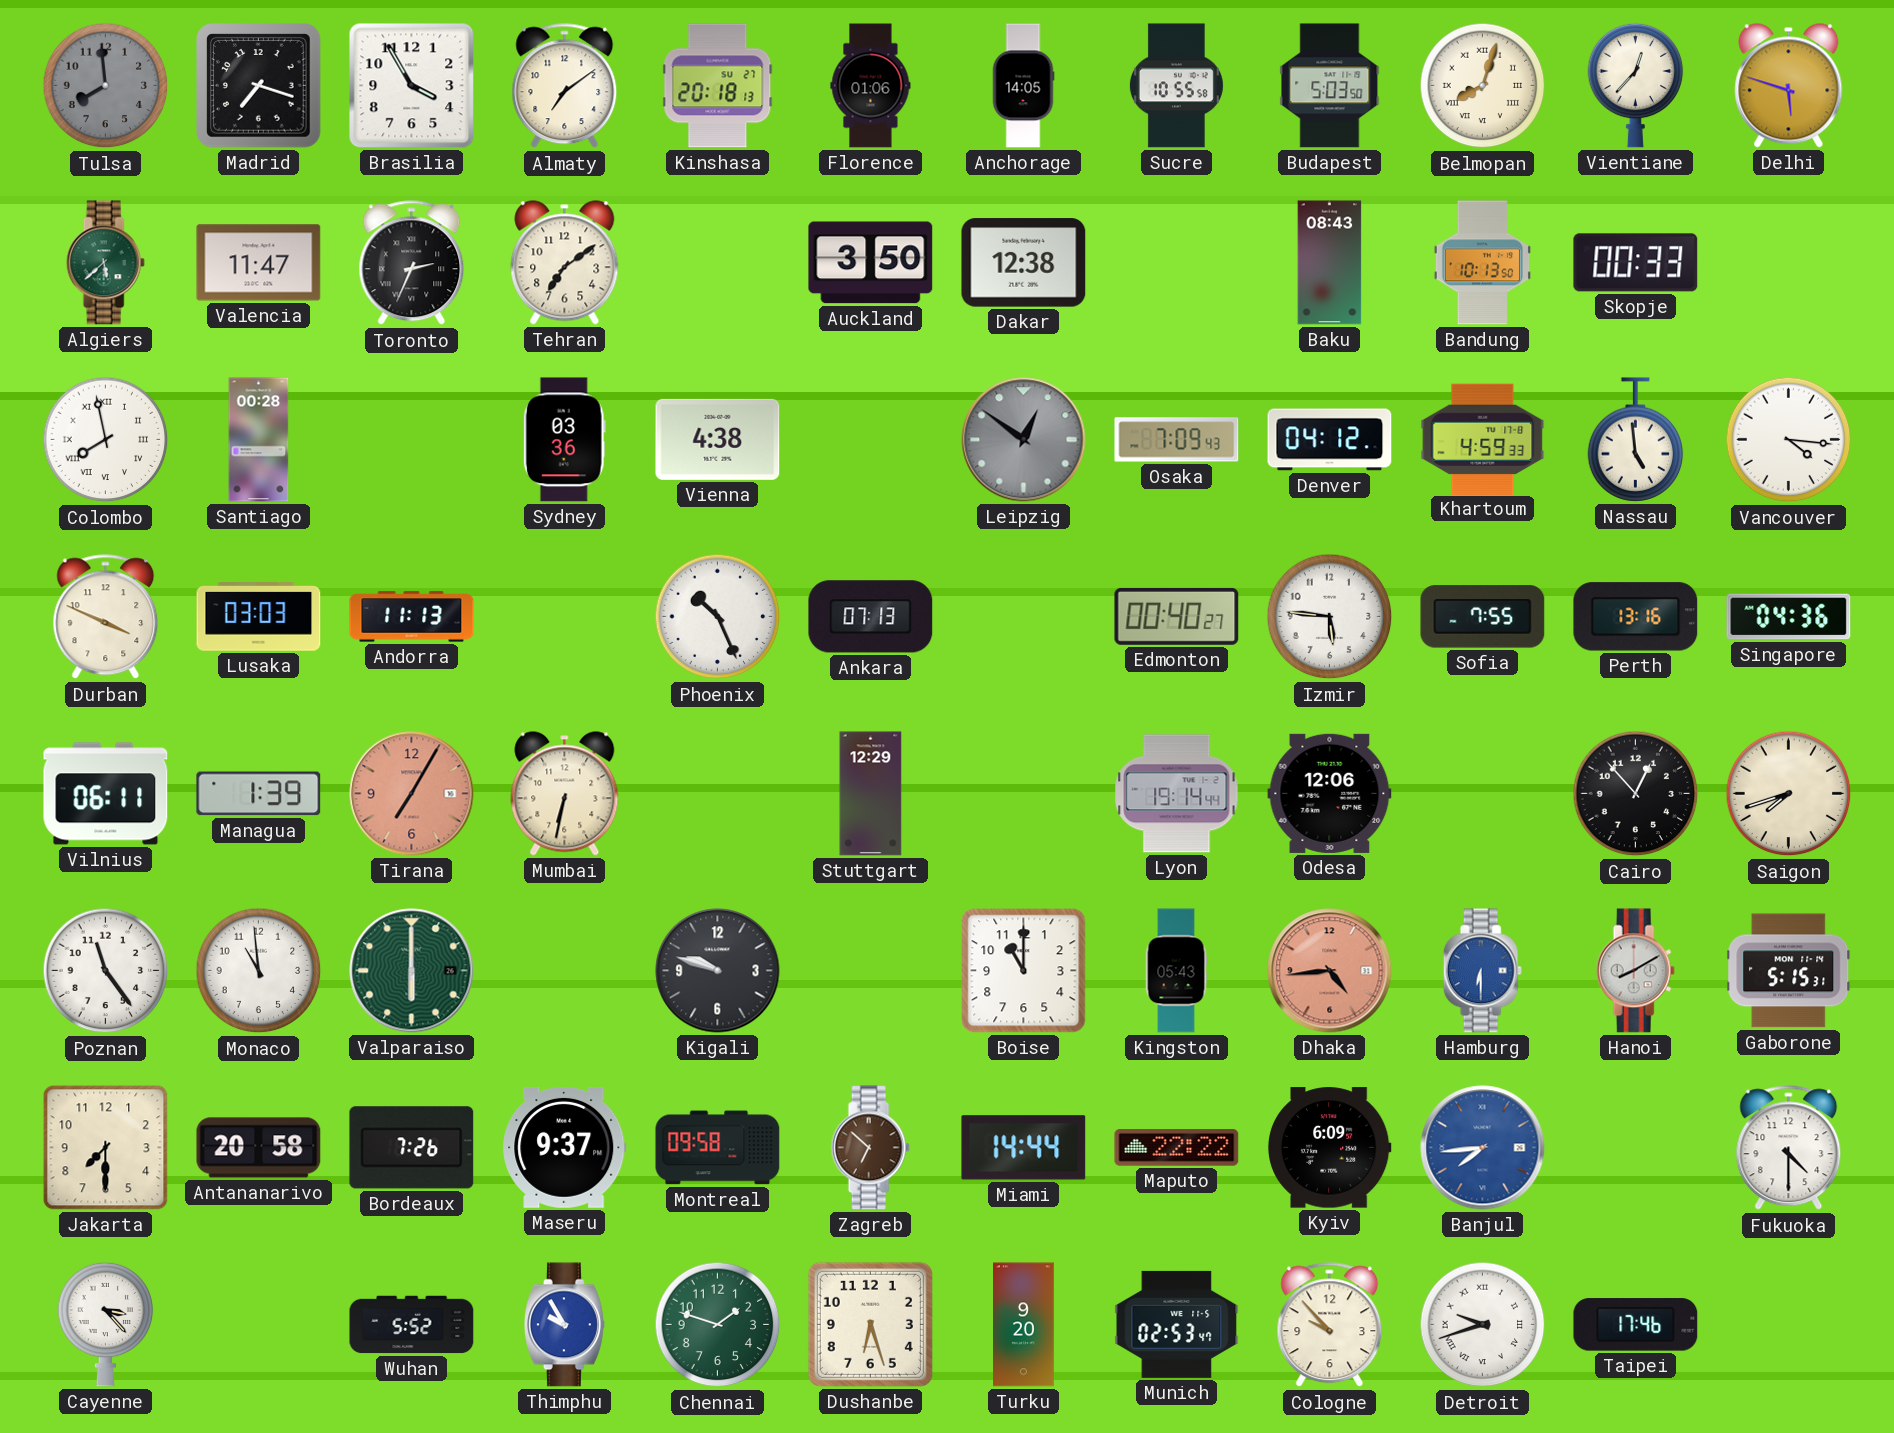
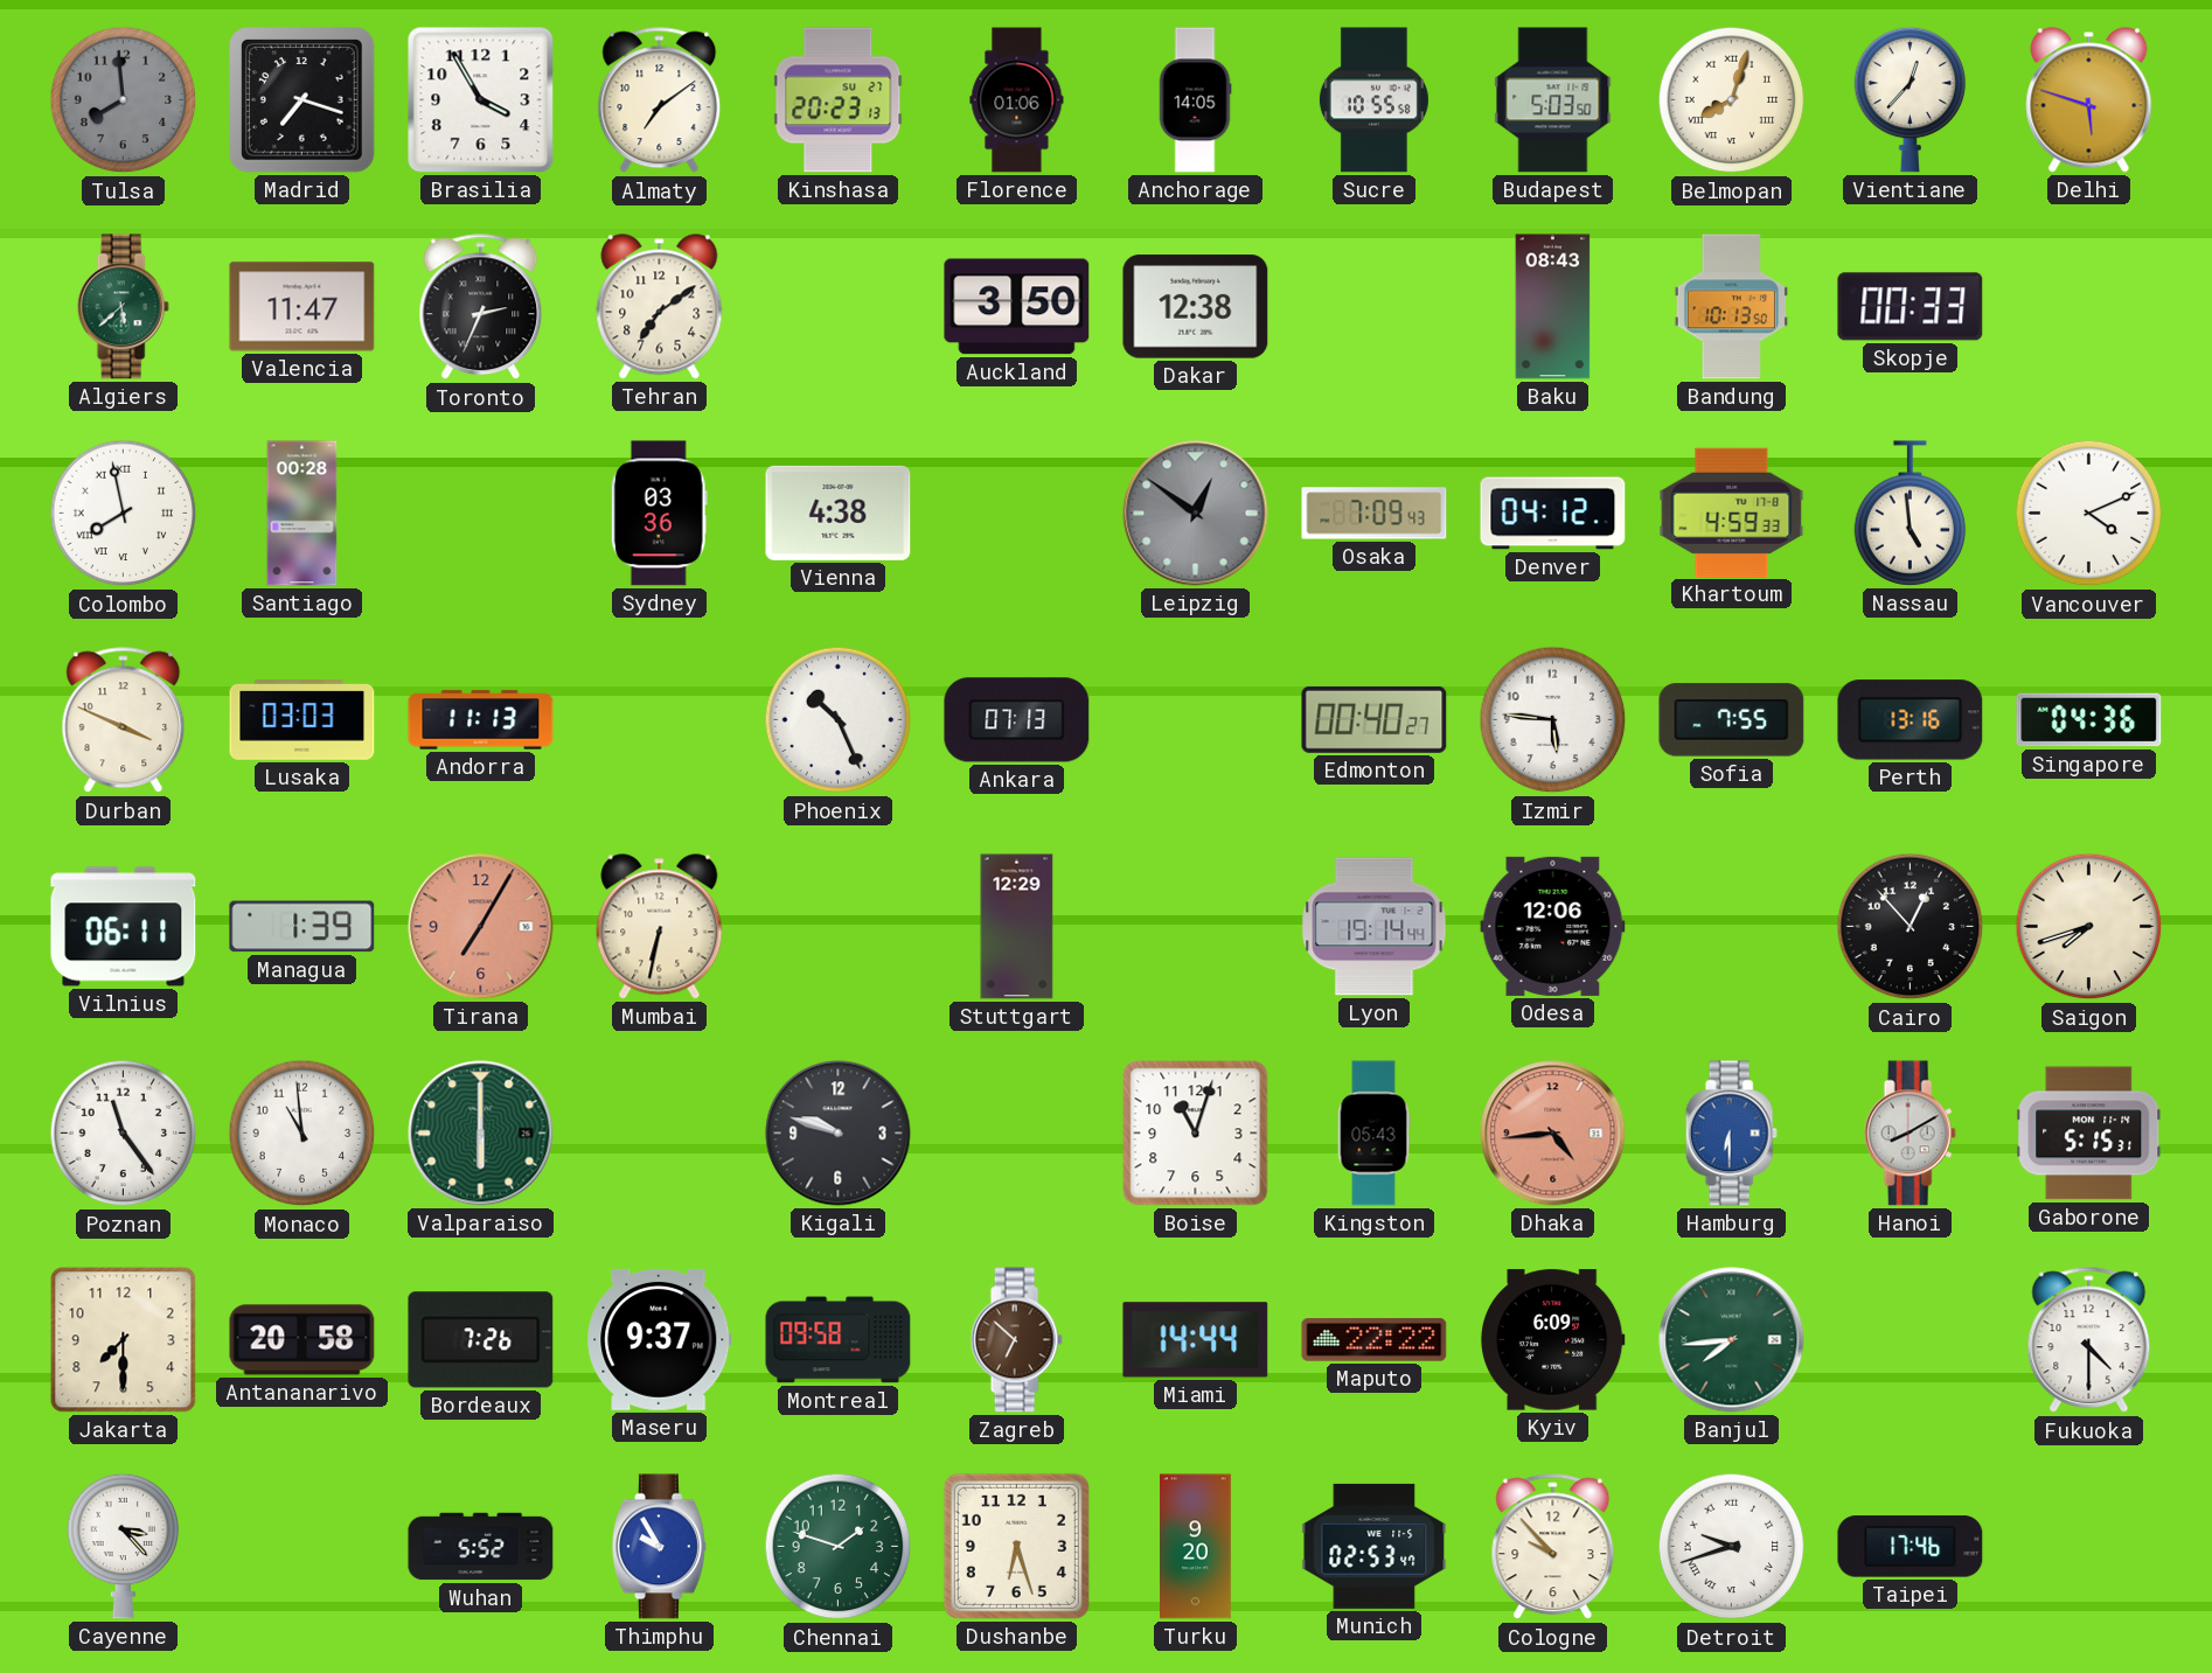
Kinshasa: 20:18 -> 20:23 (839, 100)
Vancouver: 4:16 -> 4:11 (2089, 514)
Boise: 11:00 -> 11:03 (1196, 1134)
Banjul dial: blue -> green (1732, 1340)
